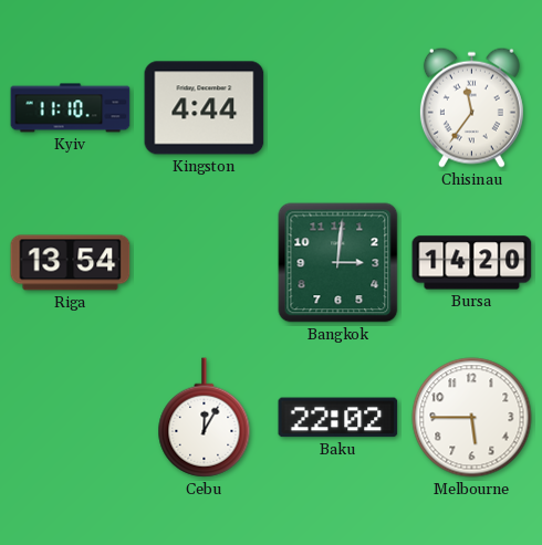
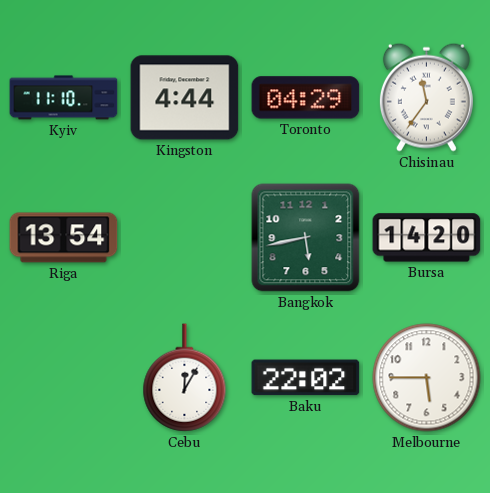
Toronto: none -> 04:29 (306, 98)
Bangkok: 3:01 -> 5:43 (306, 238)
